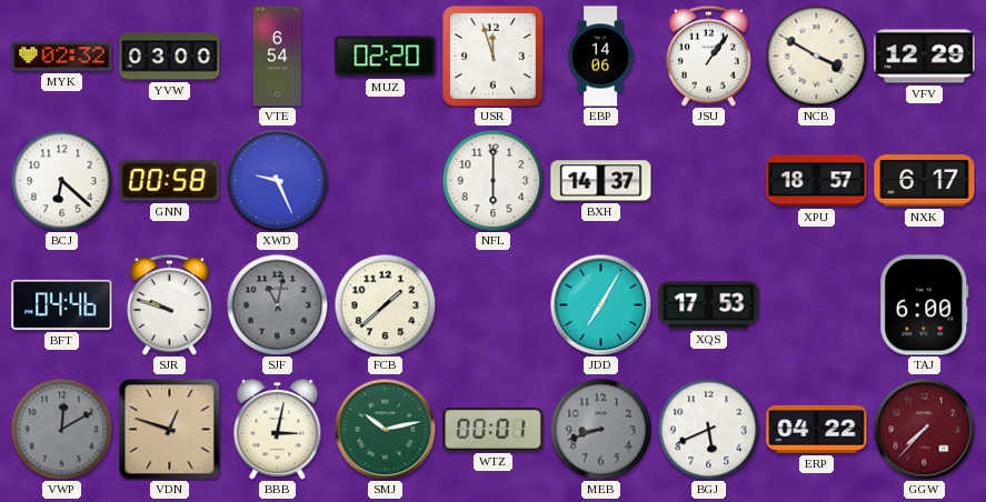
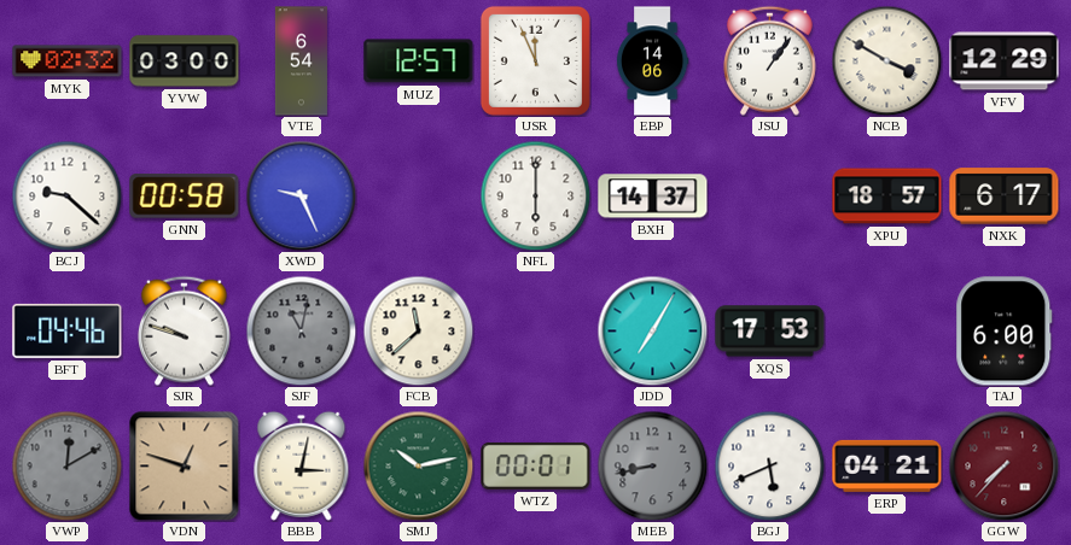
MUZ: 02:20 -> 12:57 (419, 61)
USR: 11:57 -> 11:56 (535, 60)
BCJ: 6:22 -> 9:22 (66, 195)
FCB: 1:38 -> 11:38 (418, 330)
MEB: 8:42 -> 8:43 (652, 465)
ERP: 04:22 -> 04:21 (887, 465)
